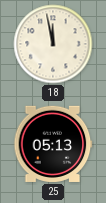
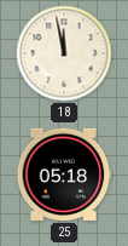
25: 05:13 -> 05:18 (64, 175)
